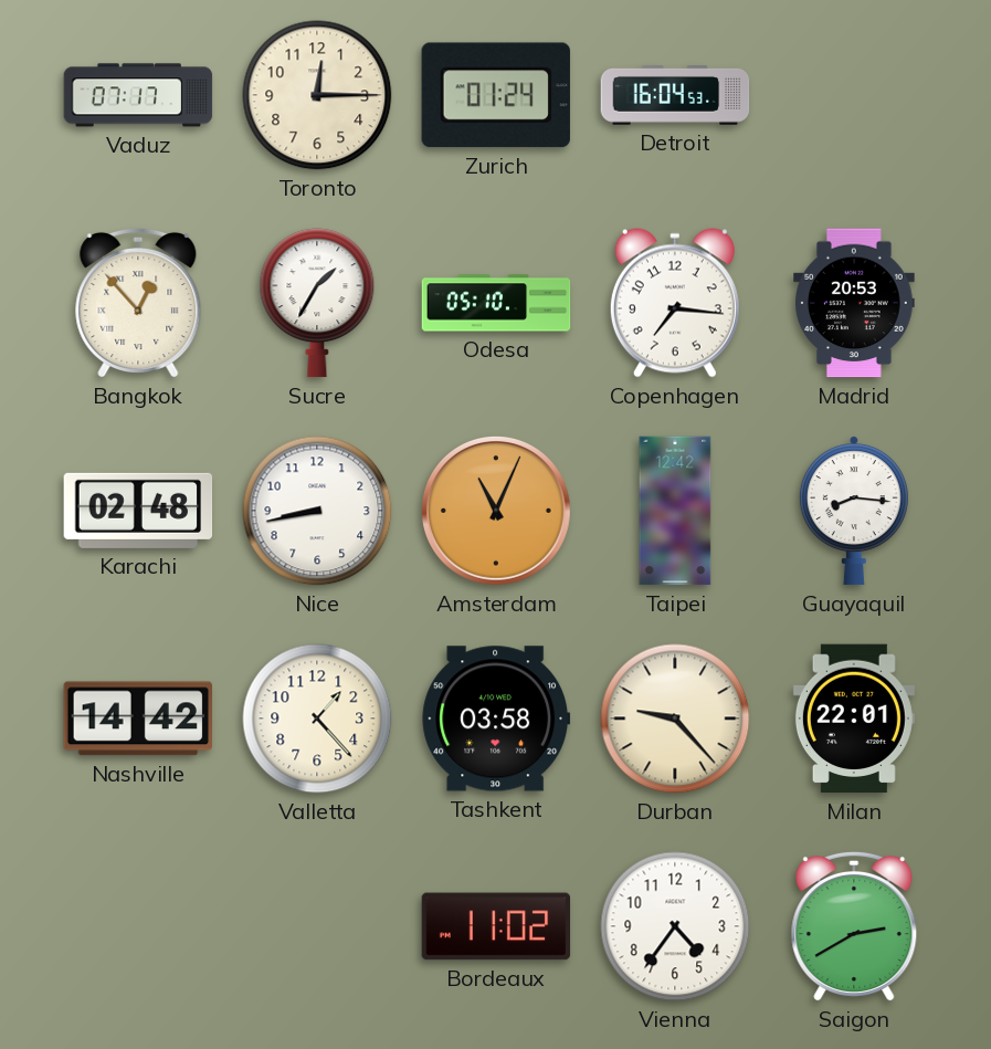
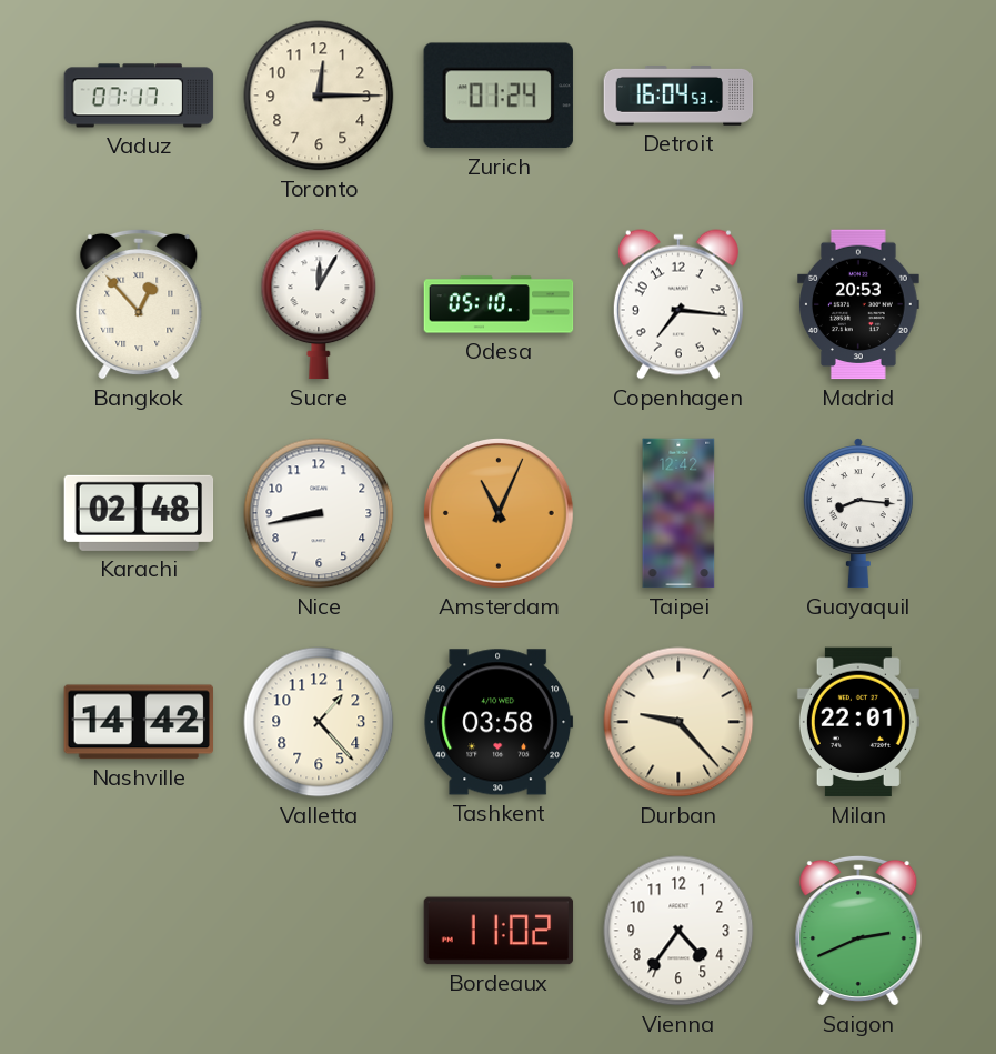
Sucre: 1:35 -> 12:05 (319, 304)
Saigon: 2:40 -> 2:41 (858, 931)
